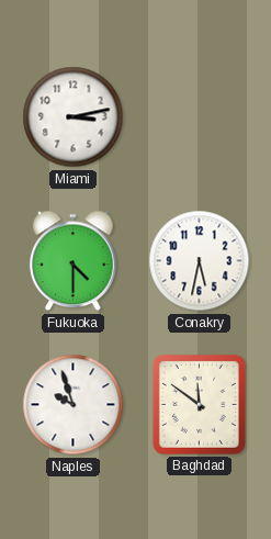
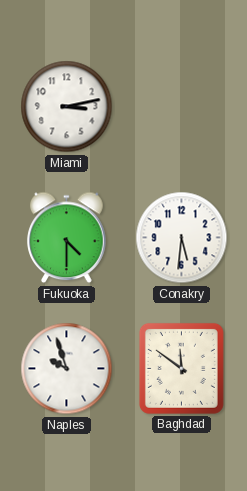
Conakry: 5:32 -> 5:31 (182, 238)
